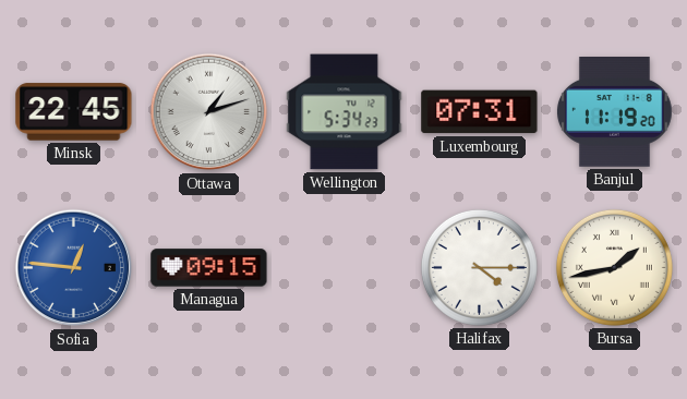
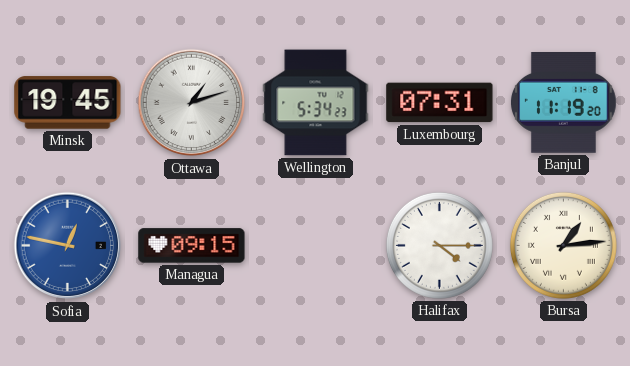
Minsk: 22:45 -> 19:45 (68, 103)
Sofia: 12:46 -> 12:47 (68, 246)
Bursa: 1:43 -> 1:14 (563, 245)
